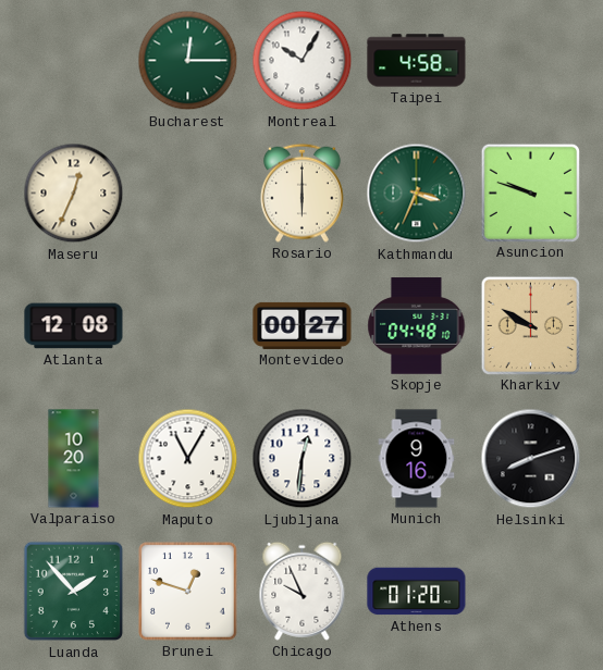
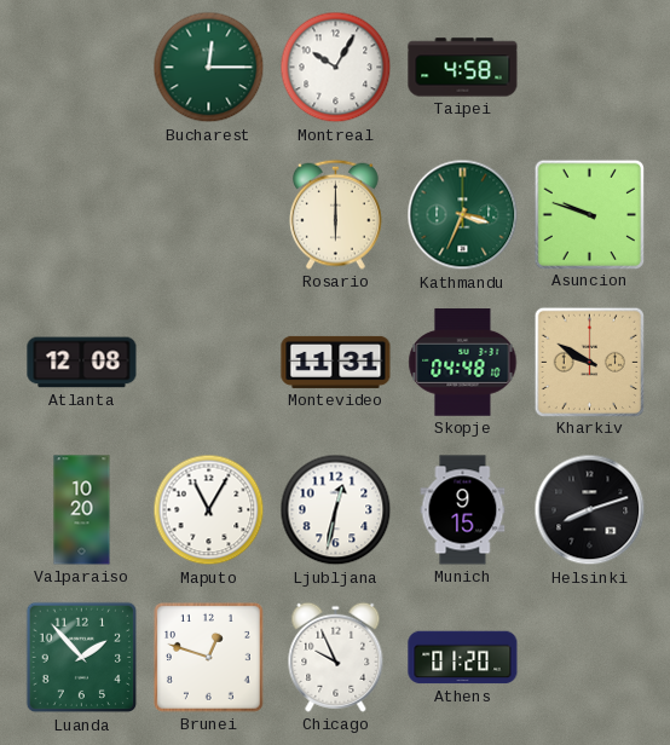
Maseru: 12:34 -> none (74, 194)
Montevideo: 00:27 -> 11:31 (336, 362)
Ljubljana: 12:31 -> 12:32 (336, 510)
Munich: 9:16 -> 9:15 (463, 510)
